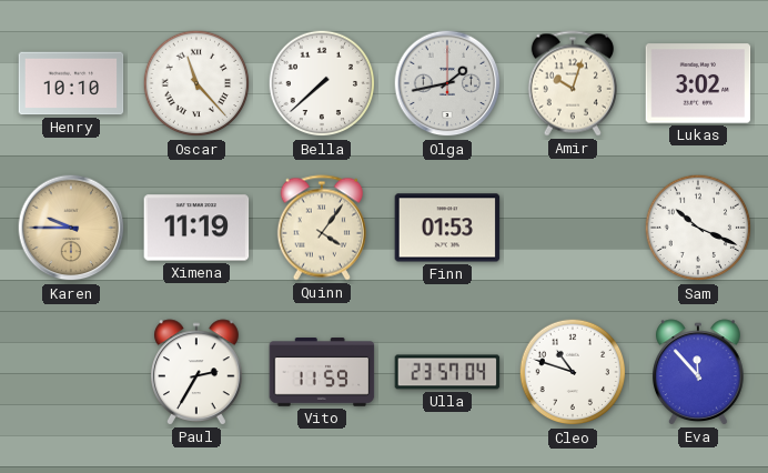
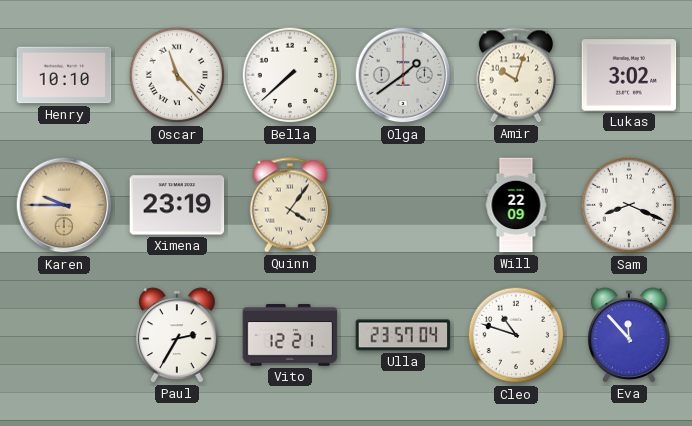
Olga: 1:43 -> 1:39 (403, 75)
Ximena: 11:19 -> 23:19 (177, 205)
Finn: 01:53 -> none (447, 228)
Will: none -> 22:09 (516, 205)
Sam: 10:19 -> 8:19 (629, 205)
Vito: 11:59 -> 12:21 (290, 336)
